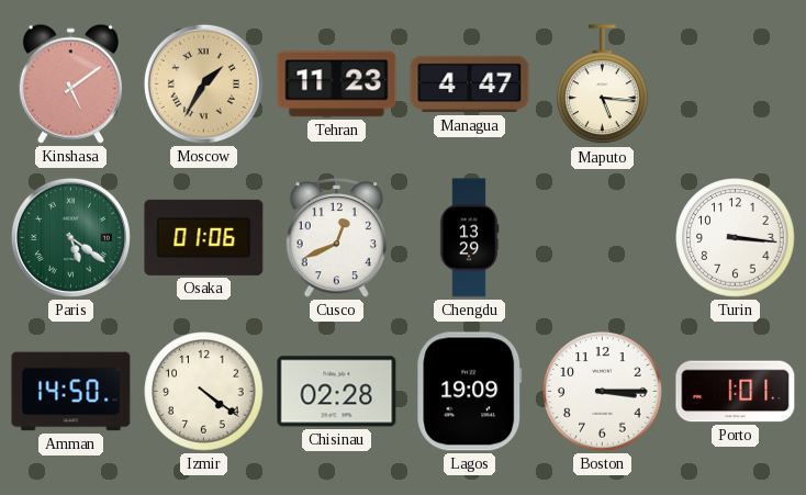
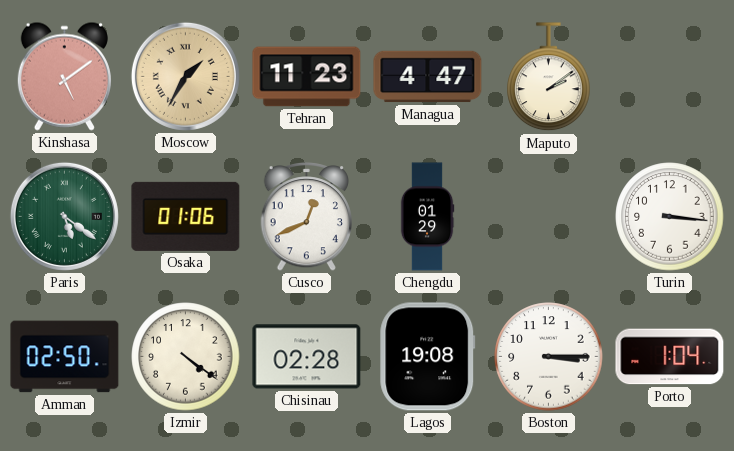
Maputo: 5:16 -> 2:09 (549, 77)
Chengdu: 13:29 -> 01:29 (427, 217)
Amman: 14:50 -> 02:50 (65, 357)
Lagos: 19:09 -> 19:08 (428, 357)
Porto: 1:01 -> 1:04 (670, 357)
